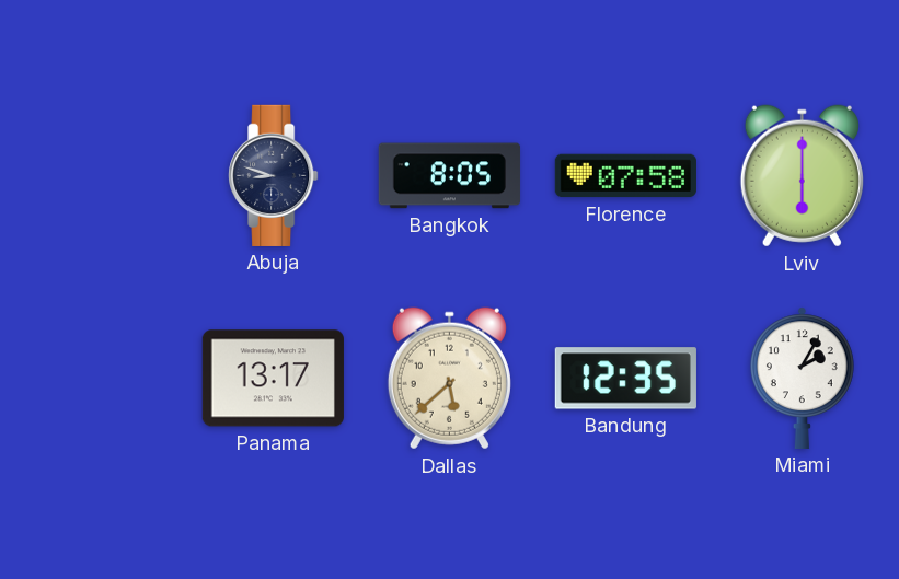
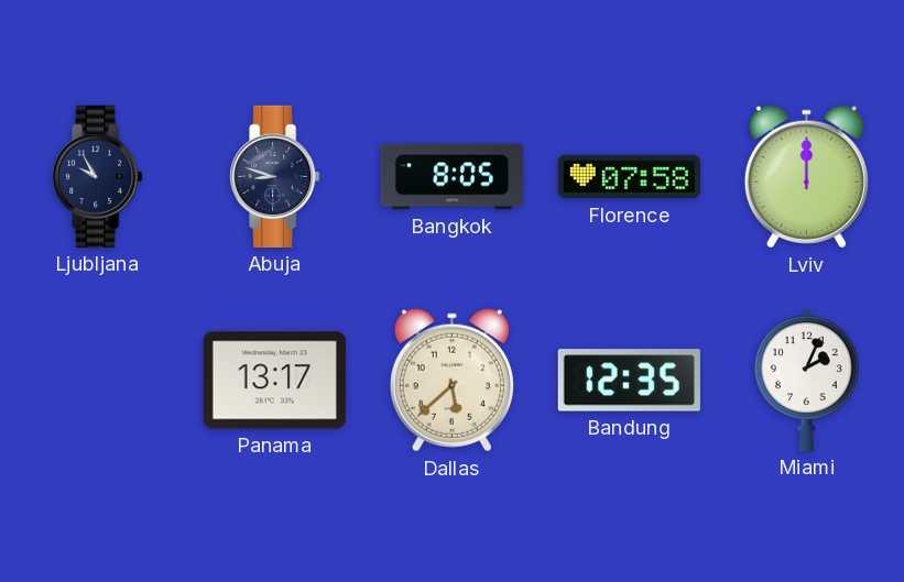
Ljubljana: none -> 9:55 (98, 176)
Lviv: 6:00 -> 12:00 (806, 177)
Miami: 2:05 -> 2:04 (806, 380)
